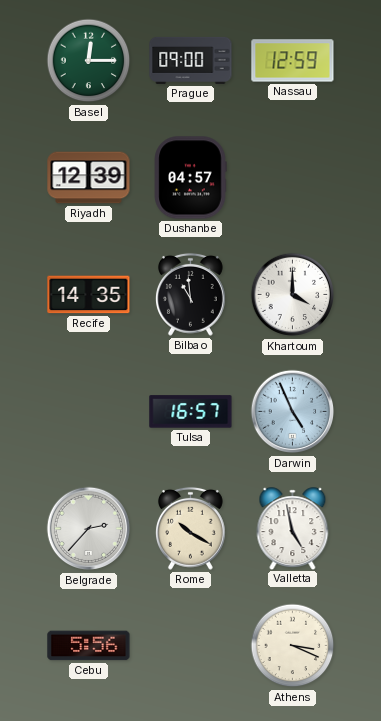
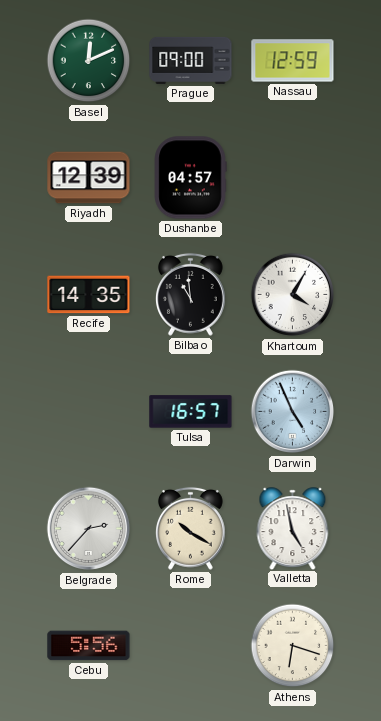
Basel: 12:15 -> 12:11 (89, 61)
Khartoum: 4:00 -> 4:05 (293, 295)
Athens: 3:19 -> 6:18 (293, 646)
